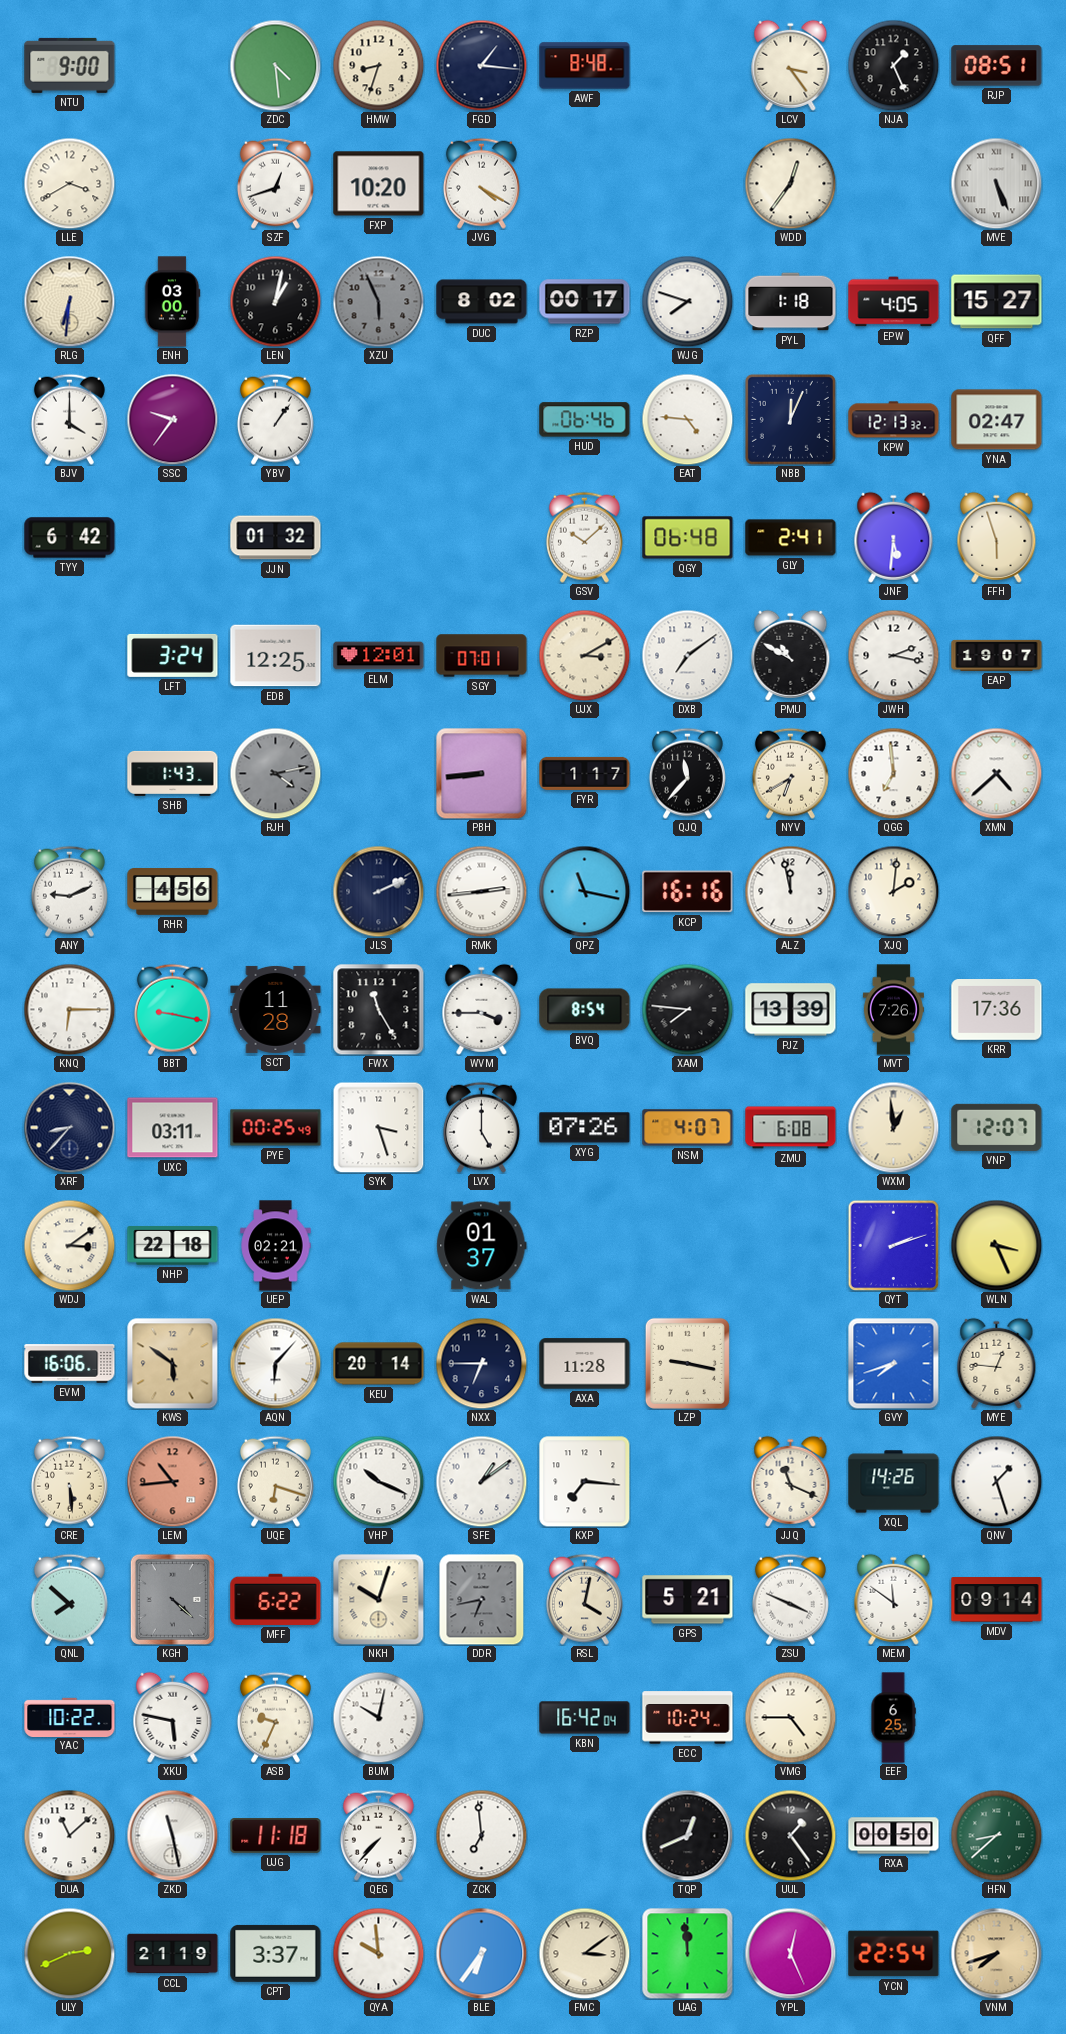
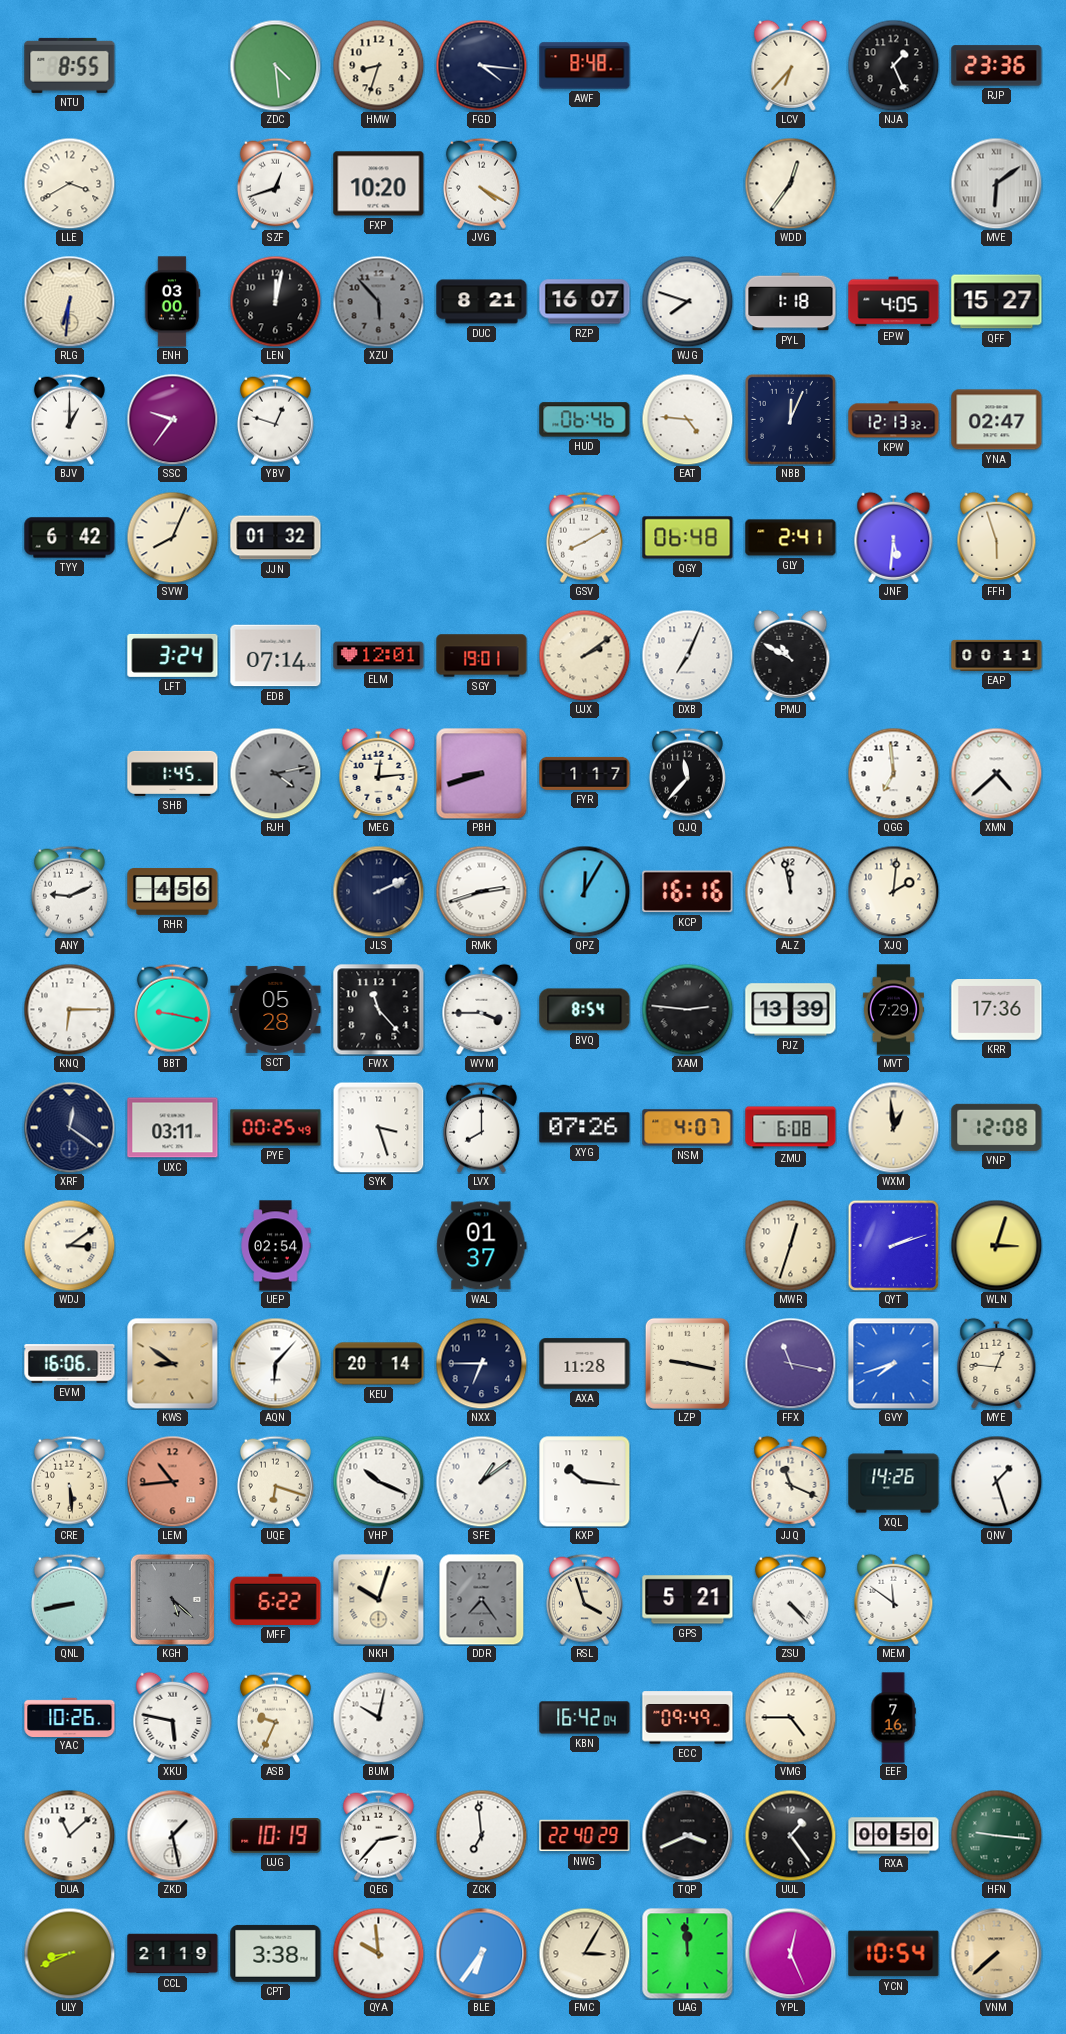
NTU: 9:00 -> 8:55 (70, 65)
FGD: 1:16 -> 4:16 (481, 65)
LCV: 3:24 -> 6:37 (791, 65)
RJP: 08:51 -> 23:36 (997, 66)
MVE: 5:26 -> 6:09 (996, 183)
LEN: 1:02 -> 12:02 (275, 301)
XZU: 5:56 -> 5:53 (378, 301)
DUC: 8:02 -> 8:21 (482, 302)
RZP: 00:17 -> 16:07 (585, 302)
BJV: 4:00 -> 1:00 (69, 419)
YBV: 1:06 -> 12:48 (275, 419)
SVW: none -> 8:04 (172, 537)
GSV: 10:08 -> 8:10 (584, 537)
EDB: 12:25 -> 07:14 (276, 656)
SGY: 07:01 -> 19:01 (482, 656)
UJX: 3:10 -> 2:09 (584, 655)
DXB: 7:09 -> 7:04 (687, 655)
JWH: 2:17 -> none (893, 655)
EAP: 19:07 -> 00:11 (997, 655)
SHB: 1:43 -> 1:45 (173, 773)
MEG: none -> 12:14 (379, 773)
PBH: 8:44 -> 8:42 (481, 773)
NYV: 6:40 -> none (790, 773)
RMK: 2:44 -> 2:42 (481, 891)
QPZ: 11:17 -> 12:05 (584, 891)
SCT: 11:28 -> 05:28 (276, 1009)
FWX: 11:25 -> 11:23 (379, 1010)
XAM: 7:46 -> 2:46 (687, 1009)
MVT: 7:26 -> 7:29 (893, 1010)
XRF: 8:37 -> 12:21 (69, 1127)
LVX: 5:00 -> 8:00 (481, 1127)
VNP: 12:07 -> 12:08 (997, 1127)
NHP: 22:18 -> none (173, 1246)
UEP: 02:21 -> 02:54 (276, 1246)
MWR: none -> 12:33 (790, 1245)
WLN: 3:26 -> 3:03 (996, 1245)
KWS: 5:51 -> 8:51 (172, 1363)
FFX: none -> 11:17 (790, 1363)
KXP: 7:16 -> 10:16 (585, 1482)
QNL: 7:52 -> 8:43 (69, 1599)
KGH: 4:22 -> 5:22 (172, 1599)
DDR: 6:43 -> 7:24 (482, 1599)
RSL: 4:02 -> 3:57 (584, 1599)
ZSU: 3:49 -> 4:23 (790, 1599)
MDV: 09:14 -> none (997, 1600)
YAC: 10:22 -> 10:26 (70, 1717)
ECC: 10:24 -> 09:49 (688, 1718)
EEF: 6:25 -> 7:16 (893, 1718)
ZKD: 11:28 -> 1:28 (172, 1835)
UJG: 11:18 -> 10:19 (276, 1836)
QEG: 7:37 -> 2:37 (378, 1835)
NWG: none -> 22:40 (585, 1836)
TQP: 12:41 -> 3:41 (687, 1835)
HFN: 8:38 -> 9:16 (996, 1835)
ULY: 2:41 -> 8:41 (69, 1953)
CPT: 3:37 -> 3:38 (276, 1953)
FMC: 3:09 -> 3:05 (584, 1953)
YCN: 22:54 -> 10:54 (894, 1954)
VNM: 7:42 -> 7:38 (996, 1953)
